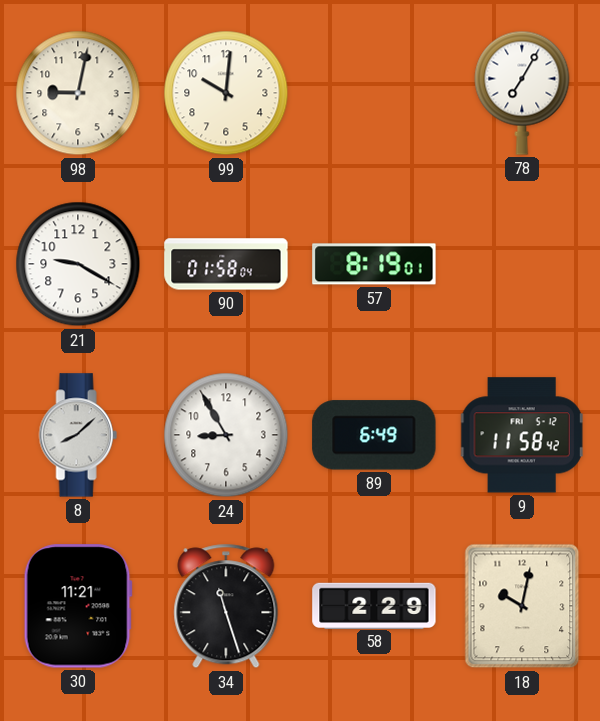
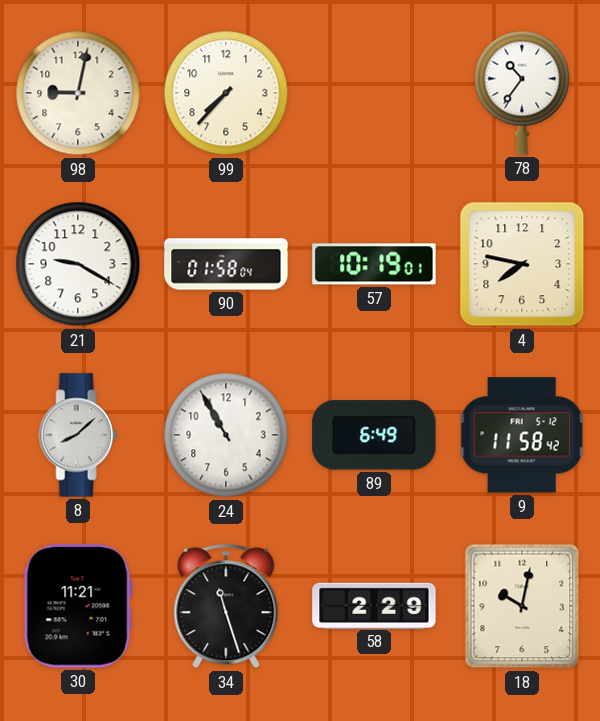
99: 10:01 -> 7:37 (226, 93)
78: 7:05 -> 10:36 (522, 93)
57: 8:19 -> 10:19 (374, 264)
4: none -> 7:47 (522, 264)
24: 8:55 -> 10:55 (226, 435)
